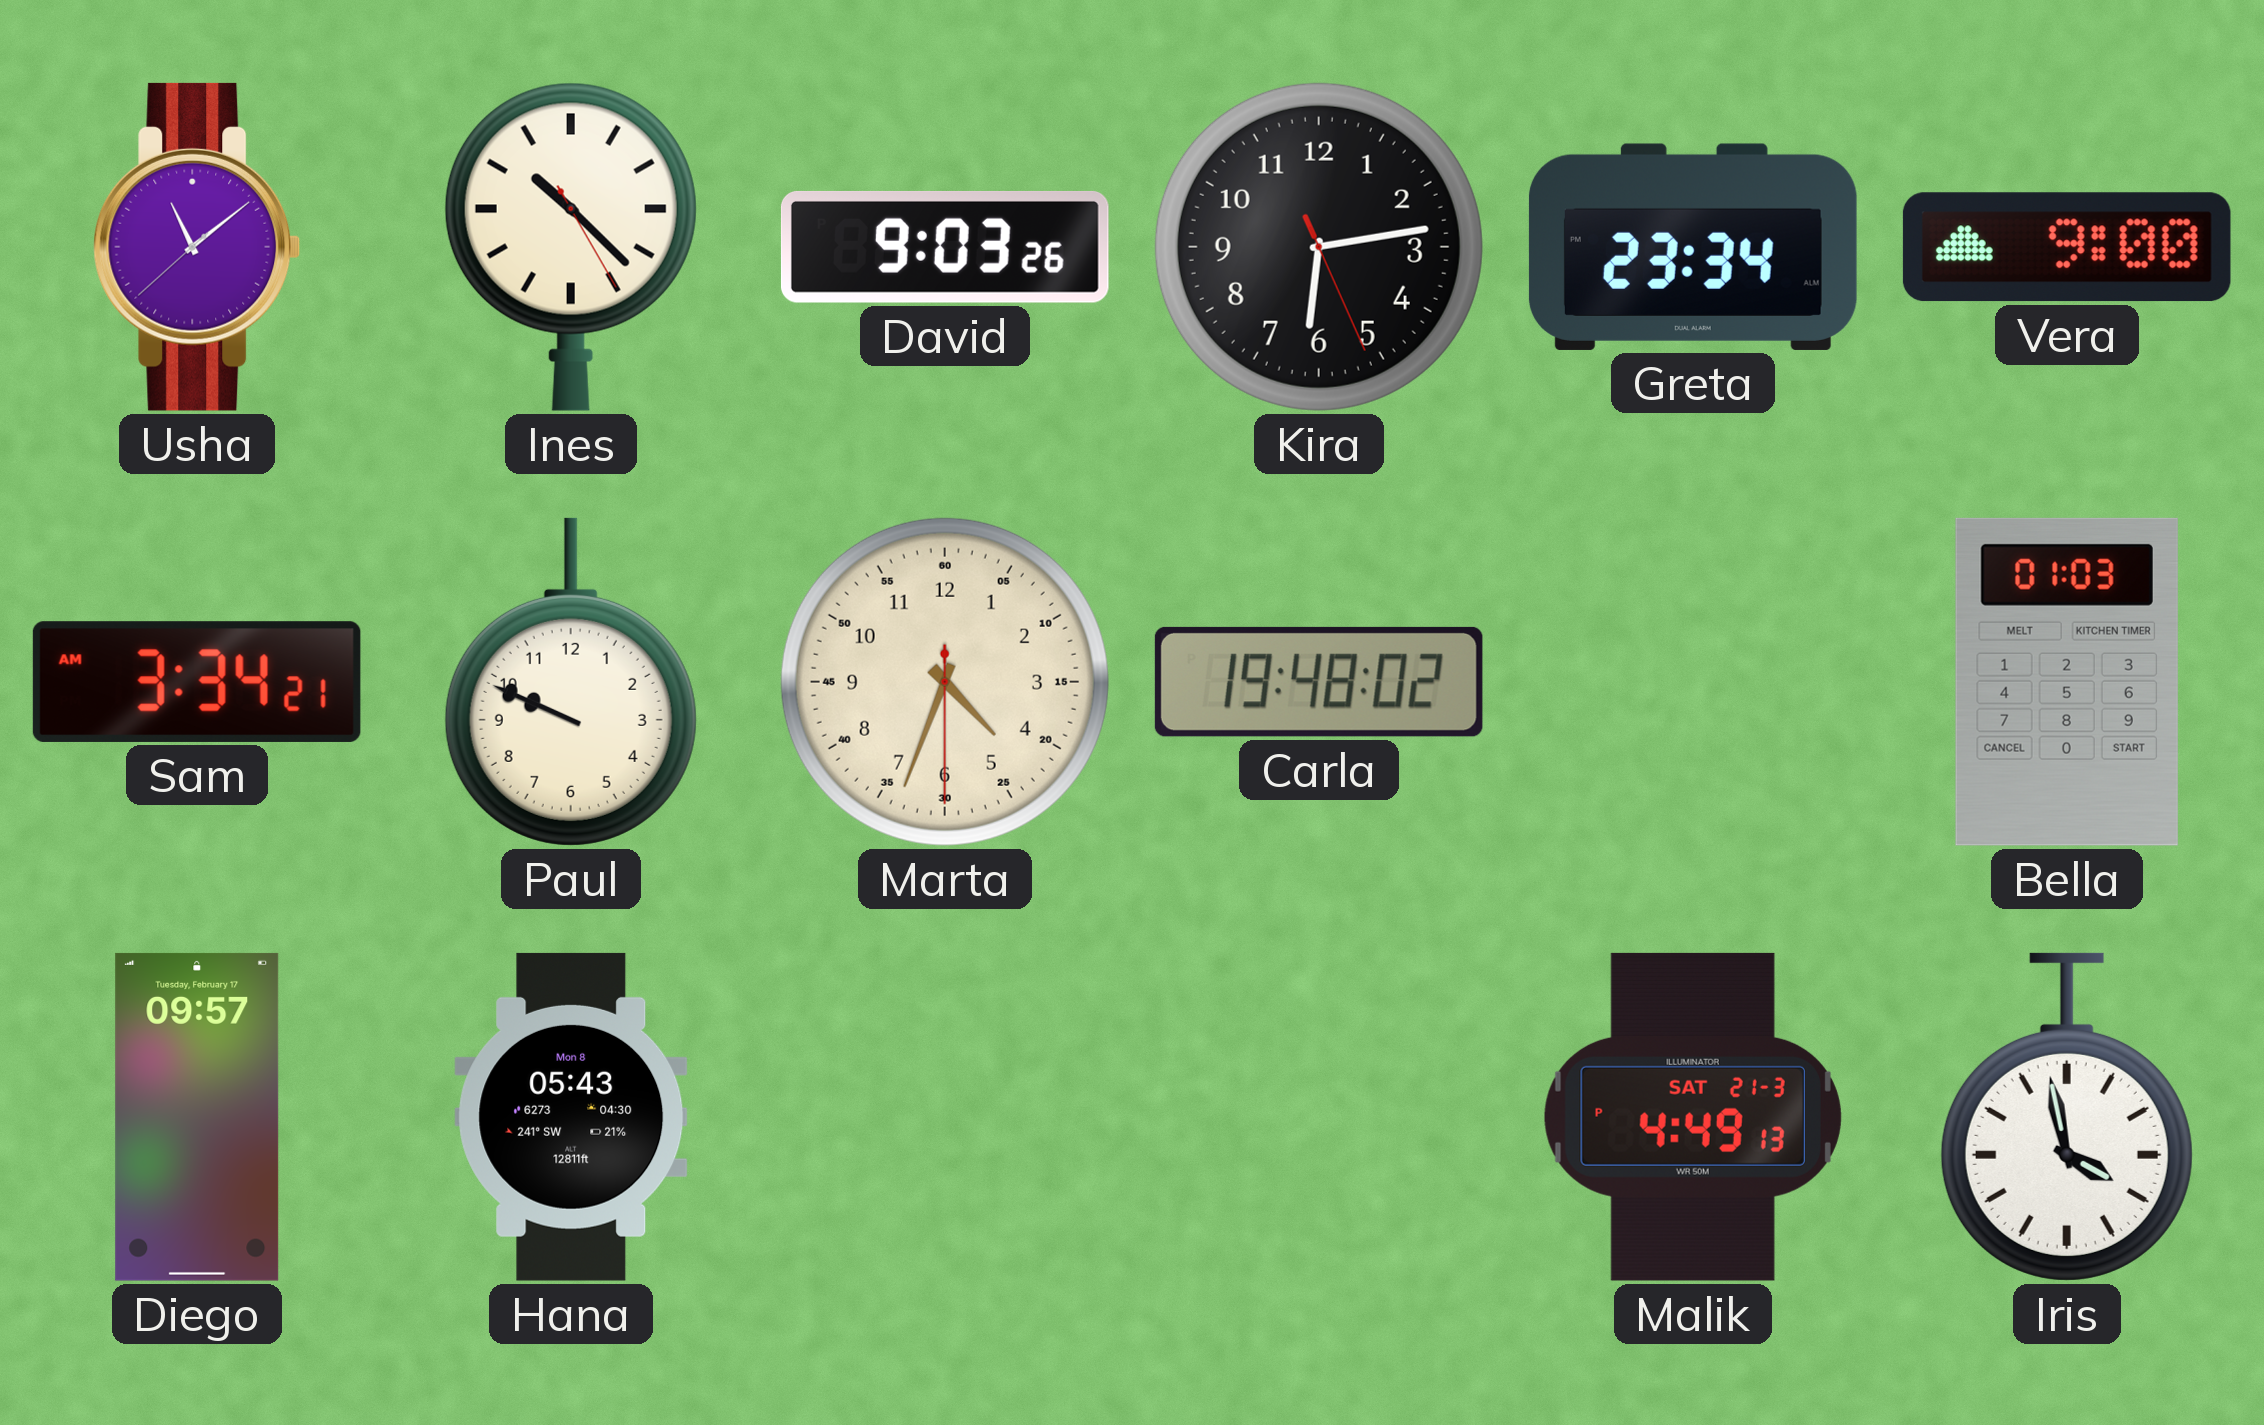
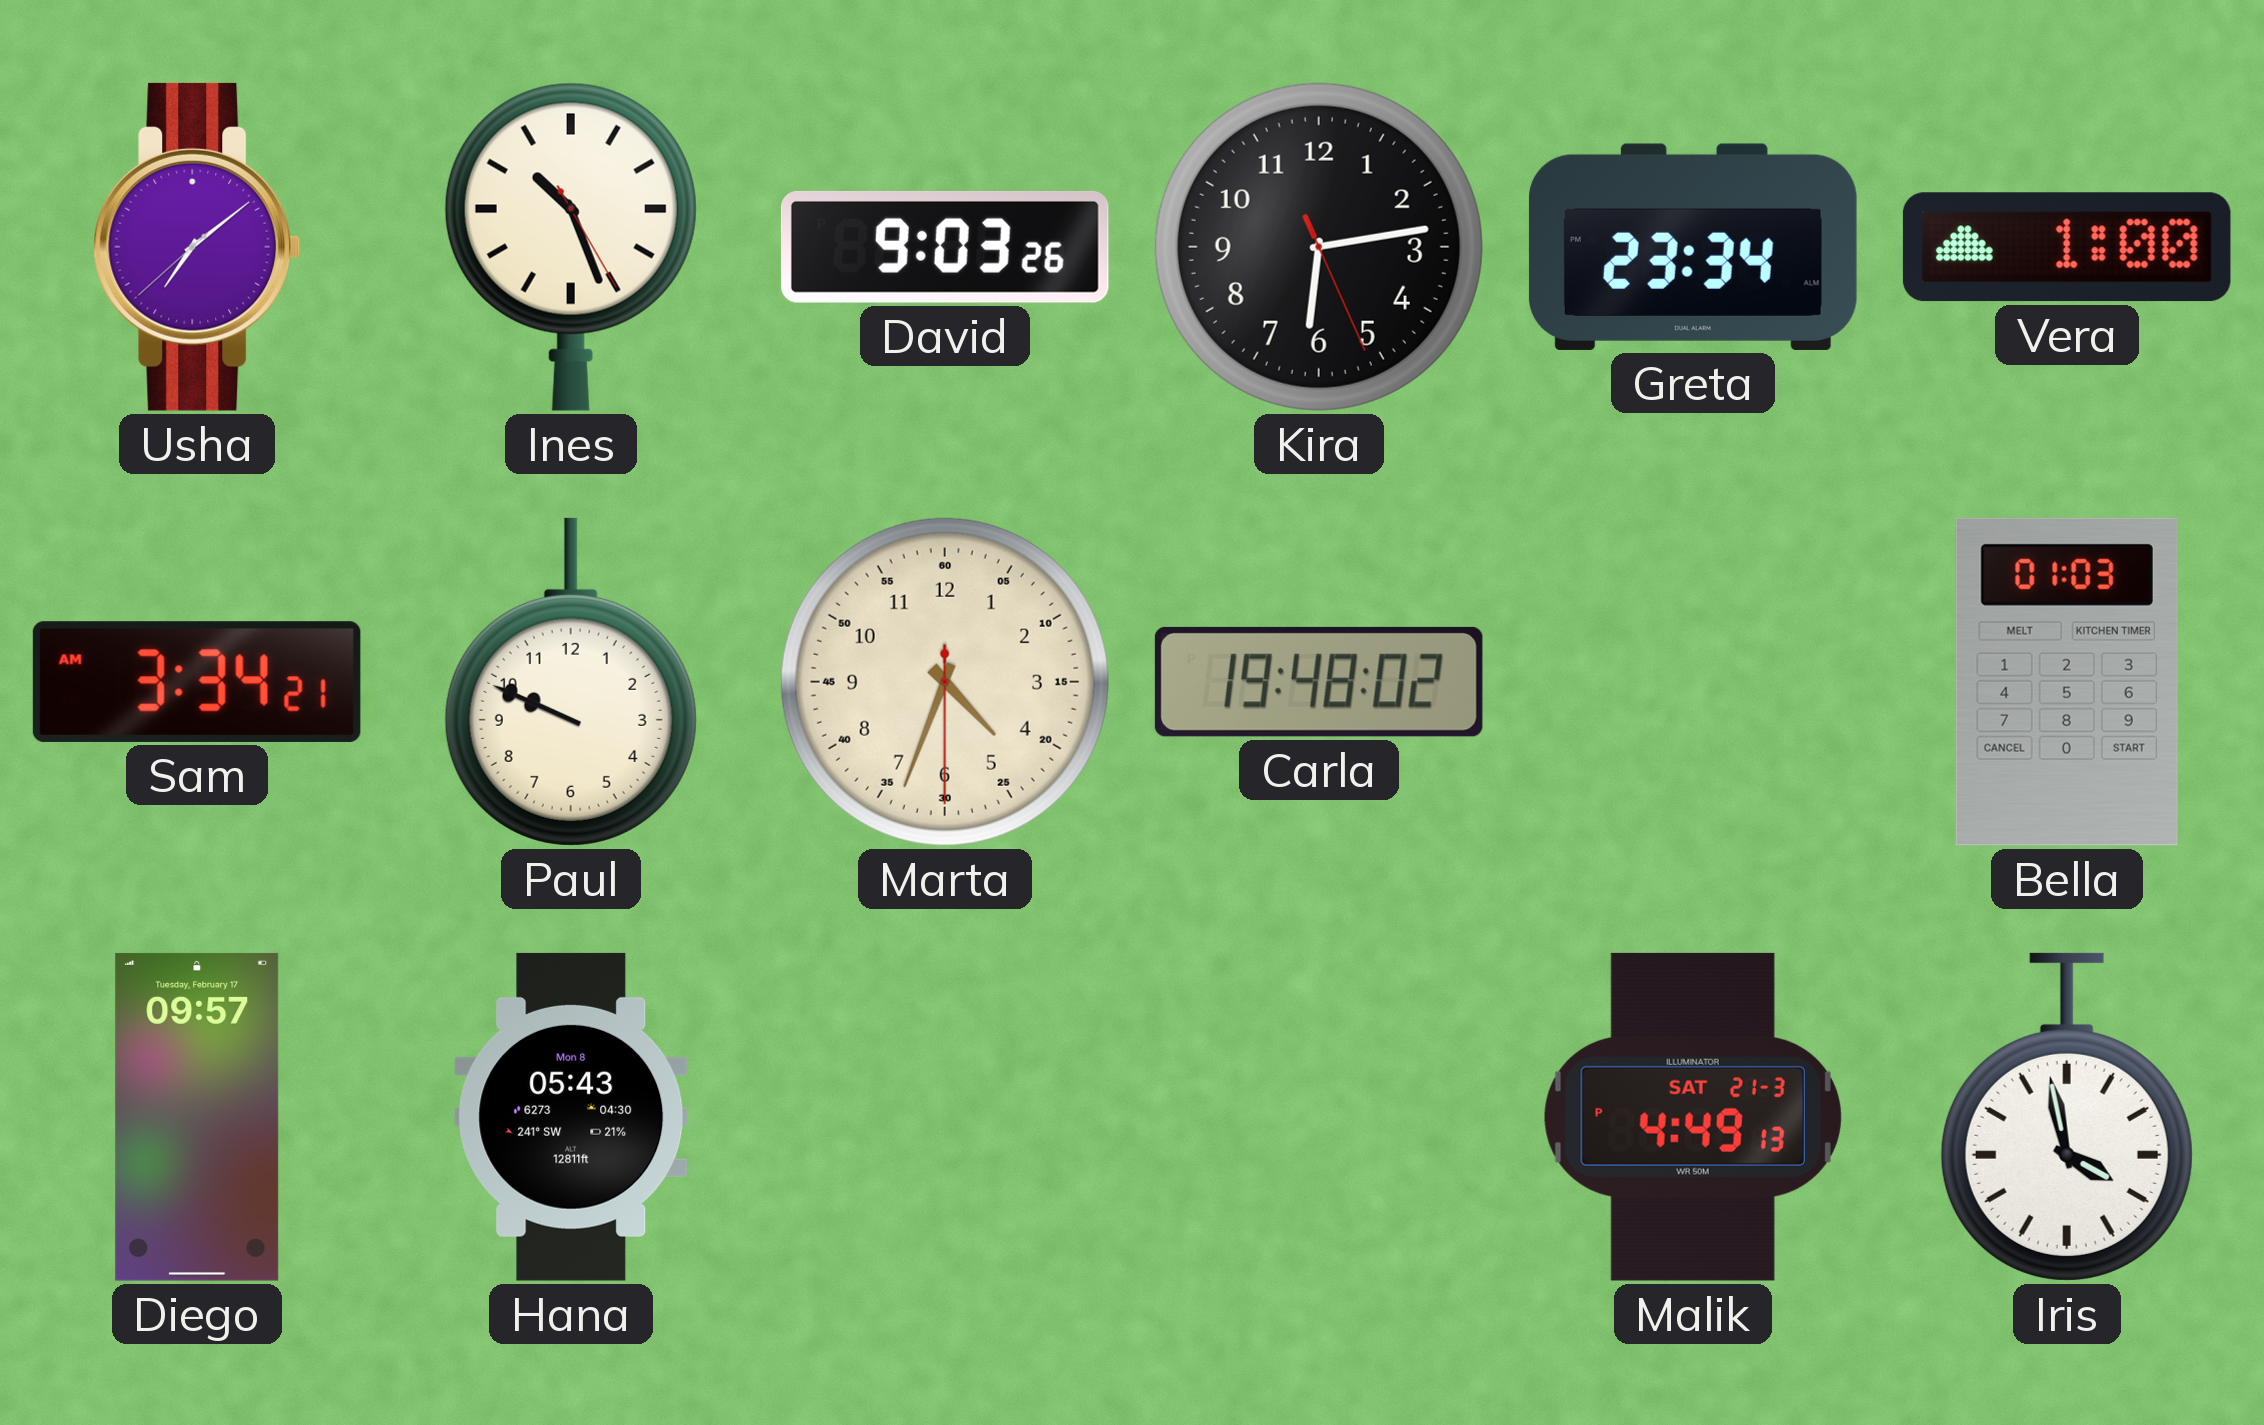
Usha: 11:08 -> 7:08 (197, 247)
Ines: 10:22 -> 10:26 (571, 247)
Vera: 9:00 -> 1:00 (2067, 247)
